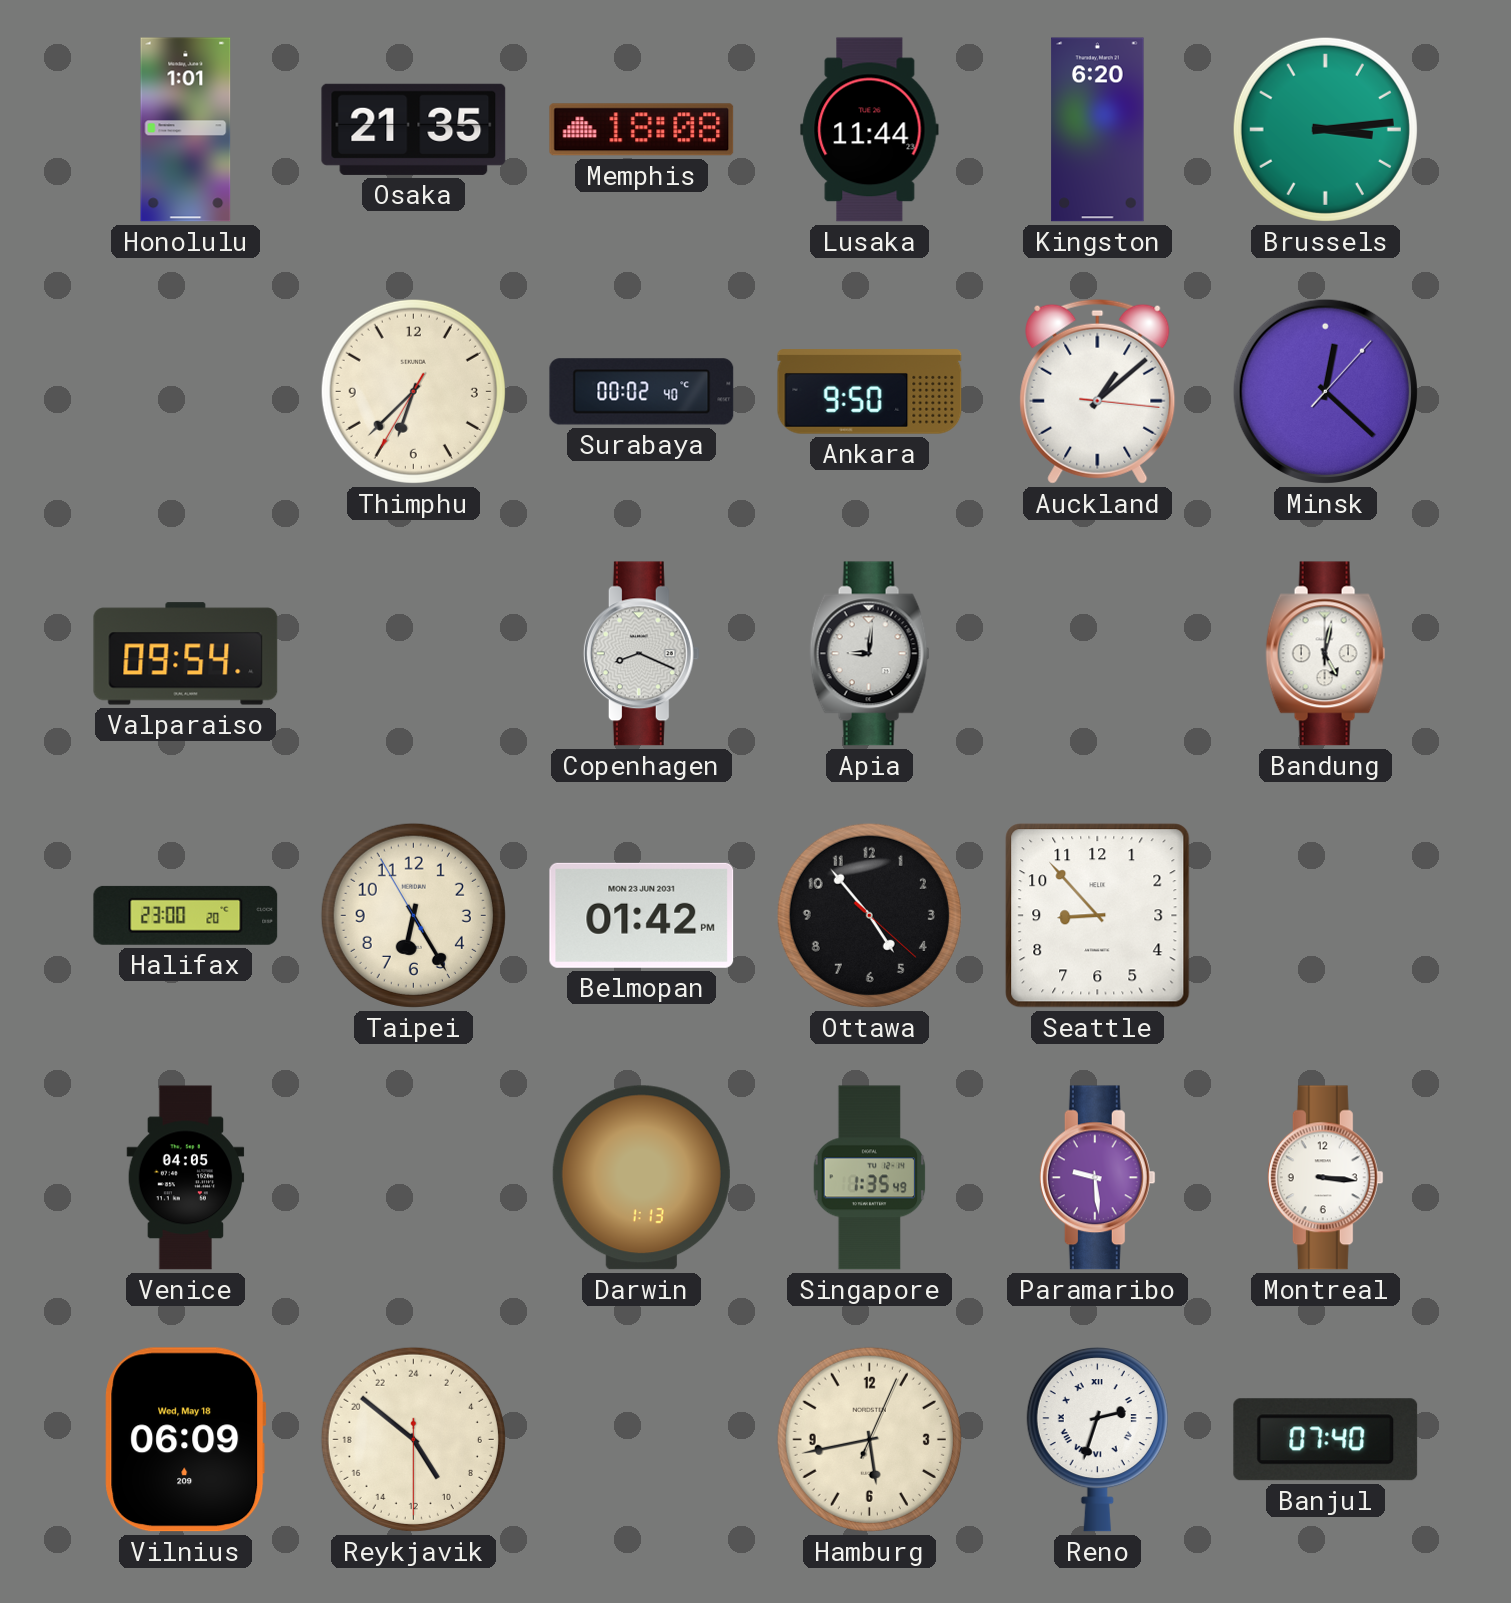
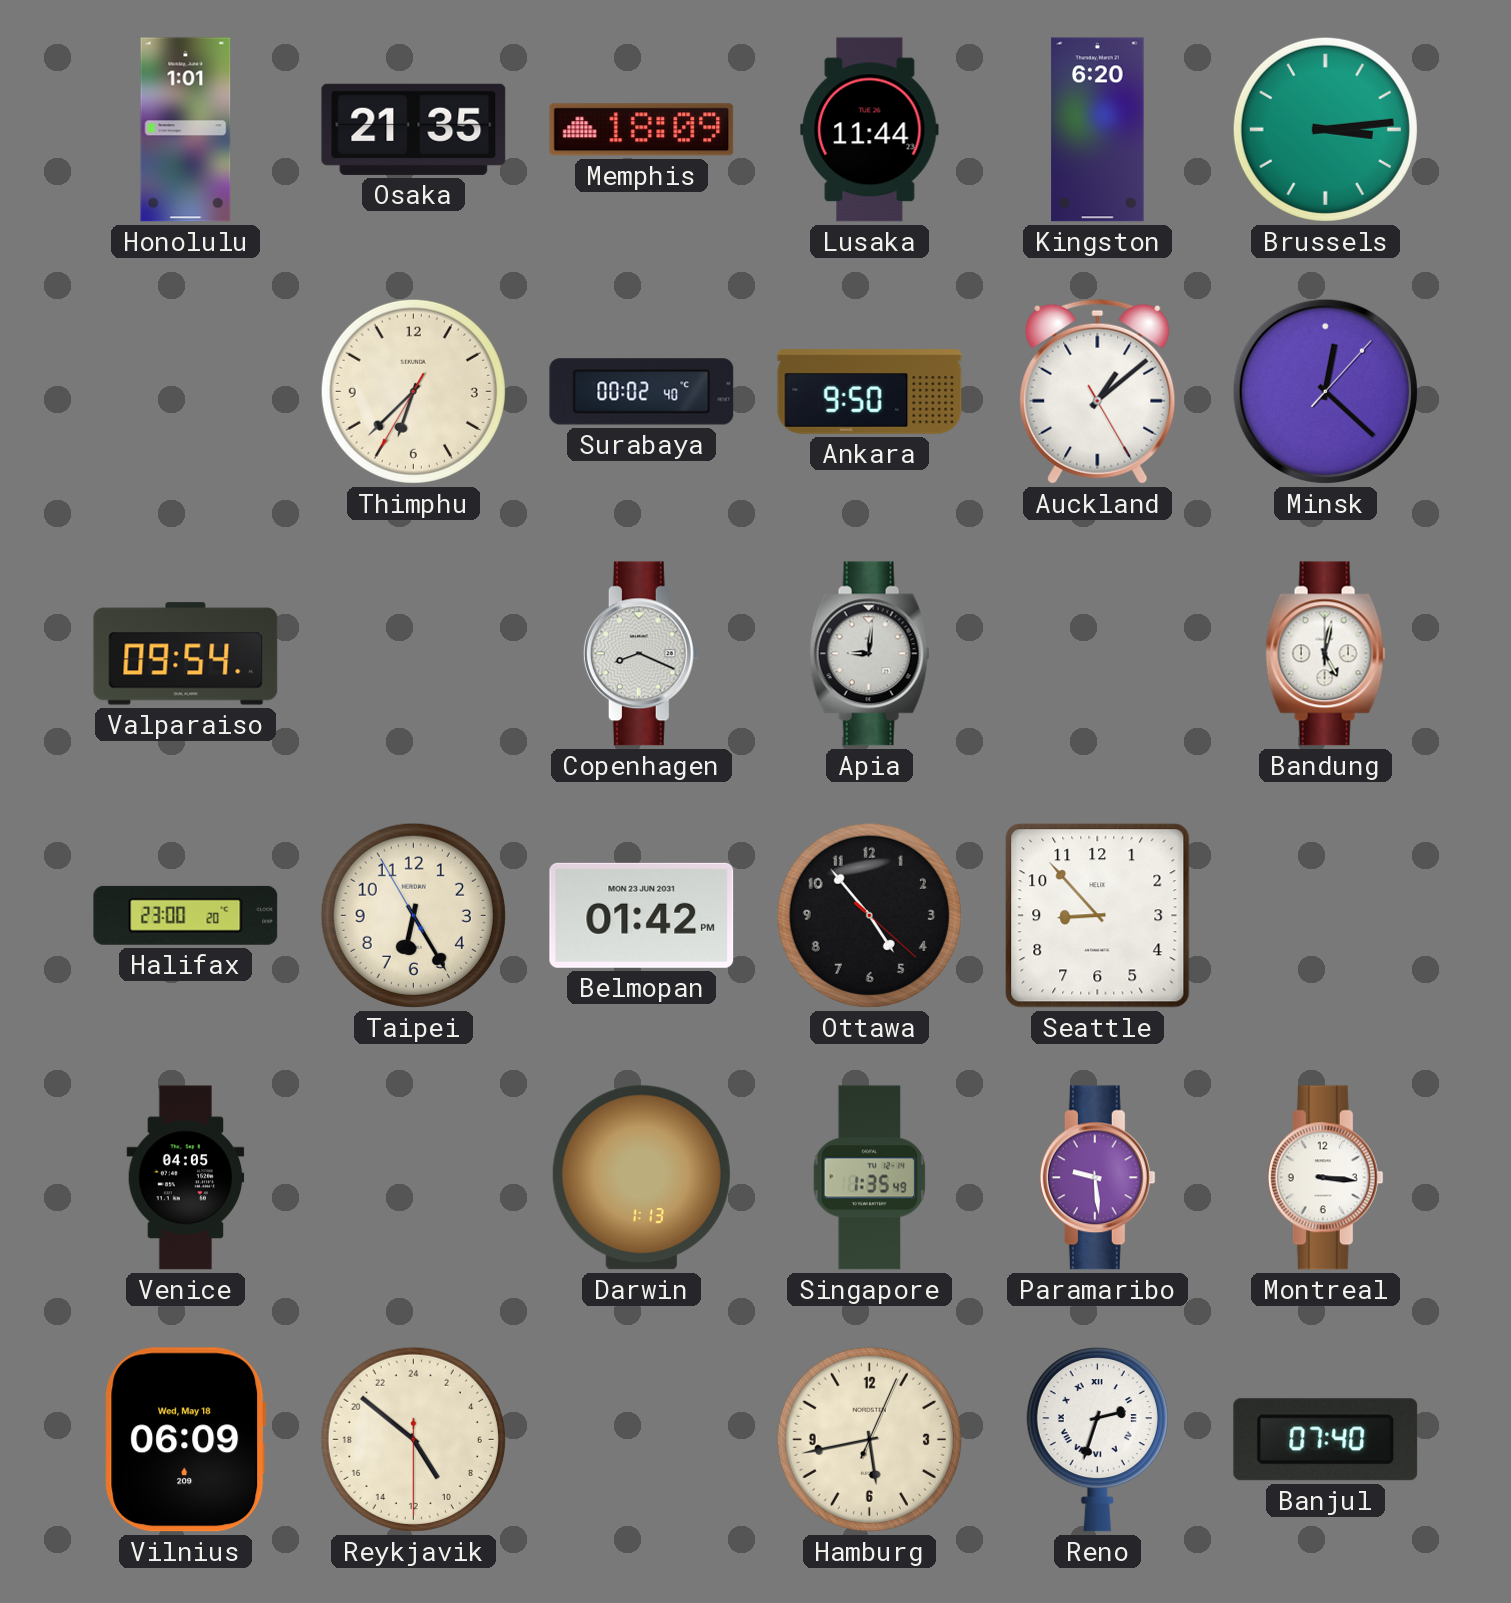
Memphis: 18:08 -> 18:09 (642, 130)
Auckland: 1:08:16 -> 1:08:25 (1098, 391)
